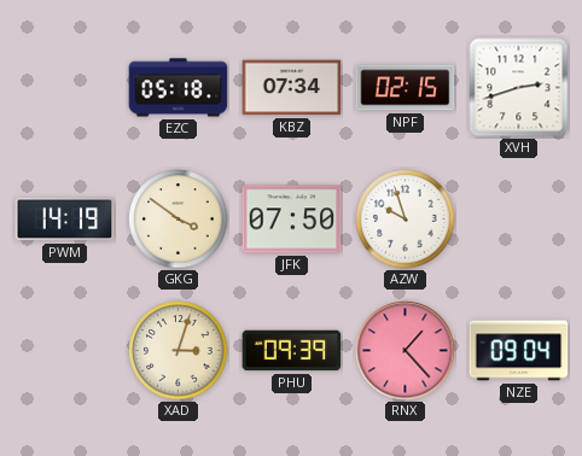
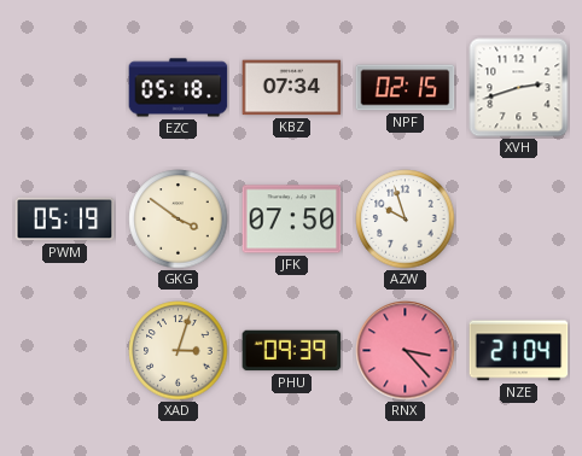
PWM: 14:19 -> 05:19 (65, 220)
RNX: 1:23 -> 3:23 (406, 351)
NZE: 09:04 -> 21:04 (519, 351)
